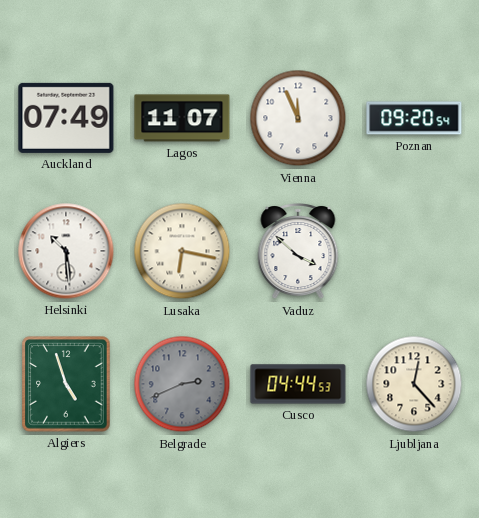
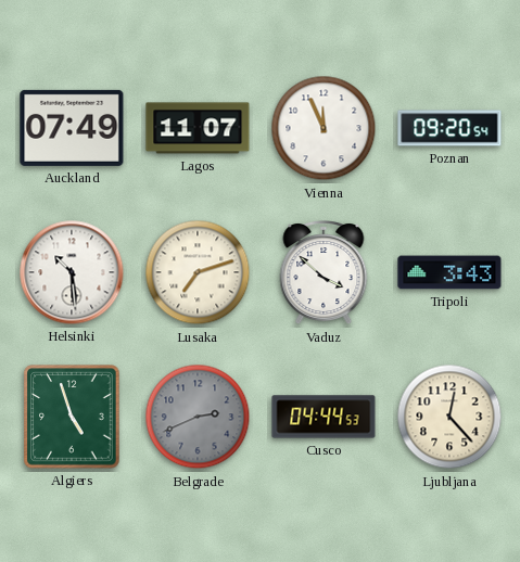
Lusaka: 6:17 -> 7:12 (198, 272)
Tripoli: none -> 3:43 (449, 272)
